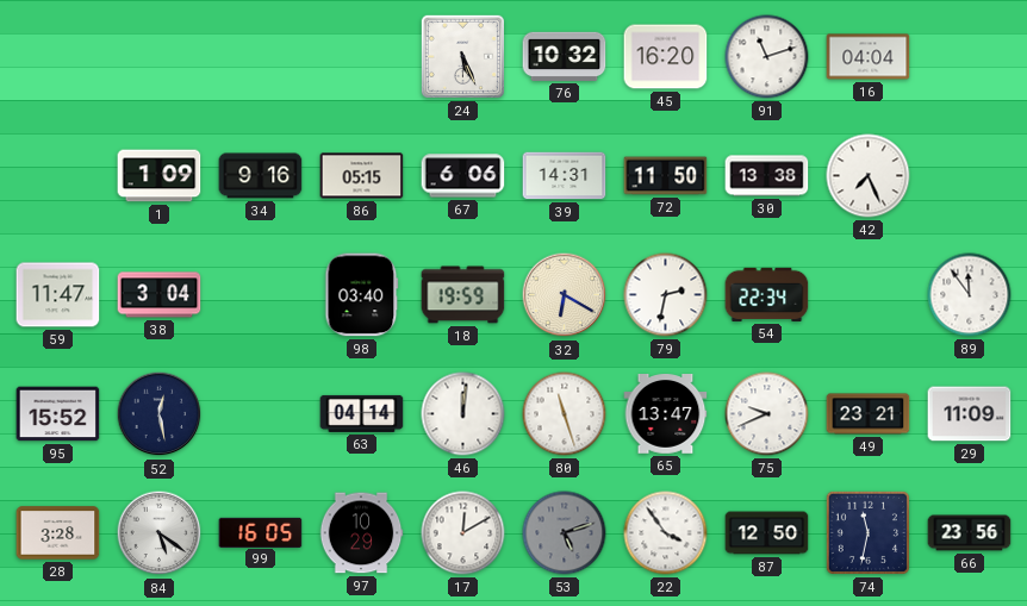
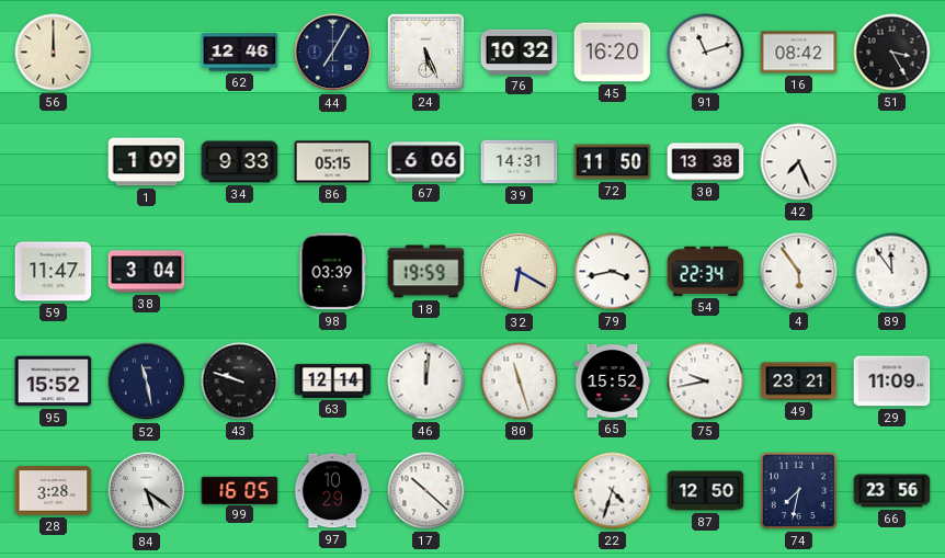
56: none -> 12:00 (54, 53)
62: none -> 12:46 (240, 53)
44: none -> 7:05 (333, 53)
16: 04:04 -> 08:42 (799, 53)
51: none -> 3:25 (892, 53)
34: 9:16 -> 9:33 (240, 162)
98: 03:40 -> 03:39 (333, 272)
79: 2:32 -> 3:43 (613, 272)
4: none -> 5:54 (799, 272)
52: 12:28 -> 11:28 (147, 382)
43: none -> 9:48 (240, 382)
63: 04:14 -> 12:14 (333, 380)
65: 13:47 -> 15:52 (613, 382)
75: 9:41 -> 9:43 (706, 382)
17: 12:10 -> 10:22 (426, 491)
53: 5:12 -> none (565, 533)
22: 3:54 -> 4:33 (613, 491)
74: 11:32 -> 7:32 (798, 490)
